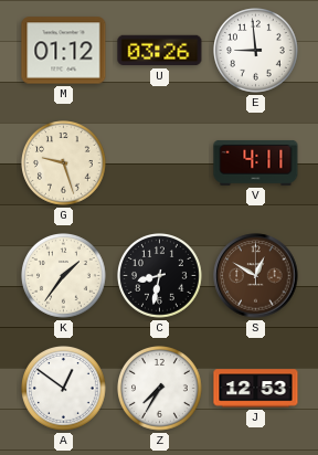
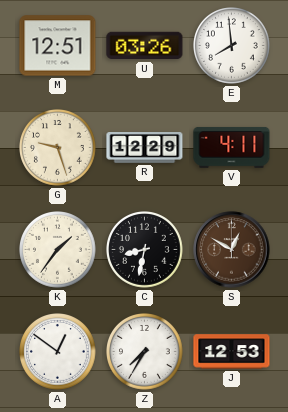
M: 01:12 -> 12:51 (58, 46)
E: 8:59 -> 7:59 (232, 46)
R: none -> 12:29 (145, 148)
